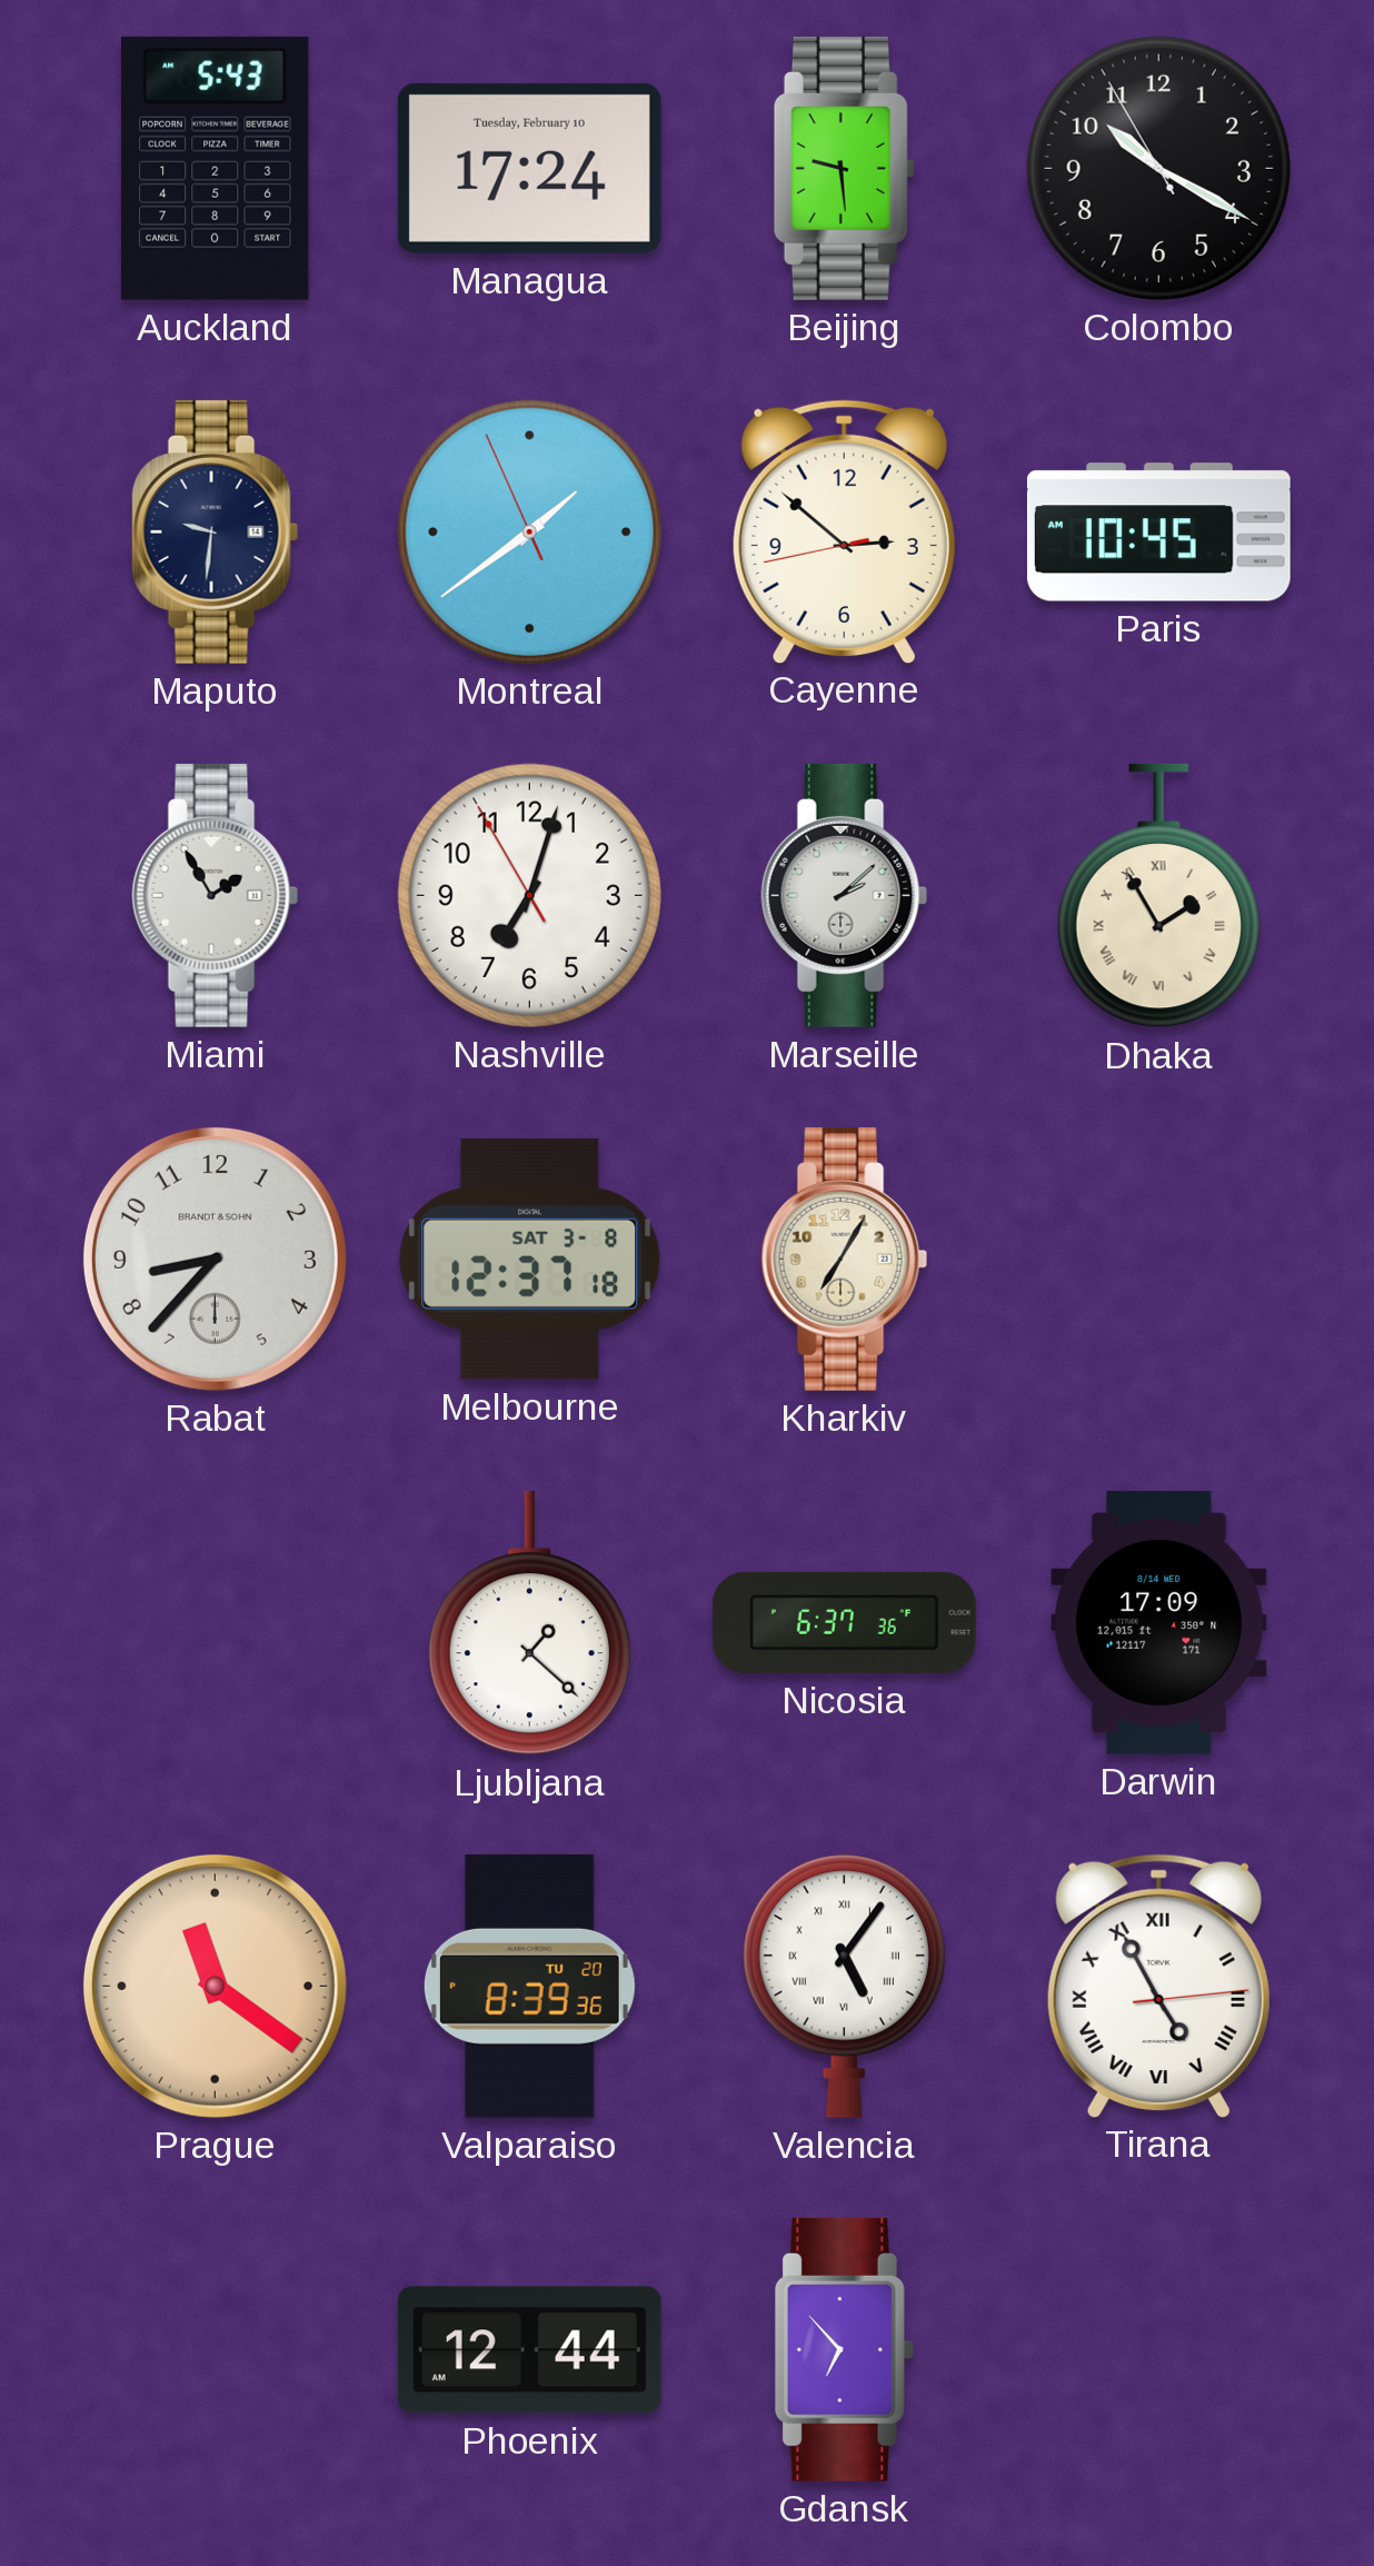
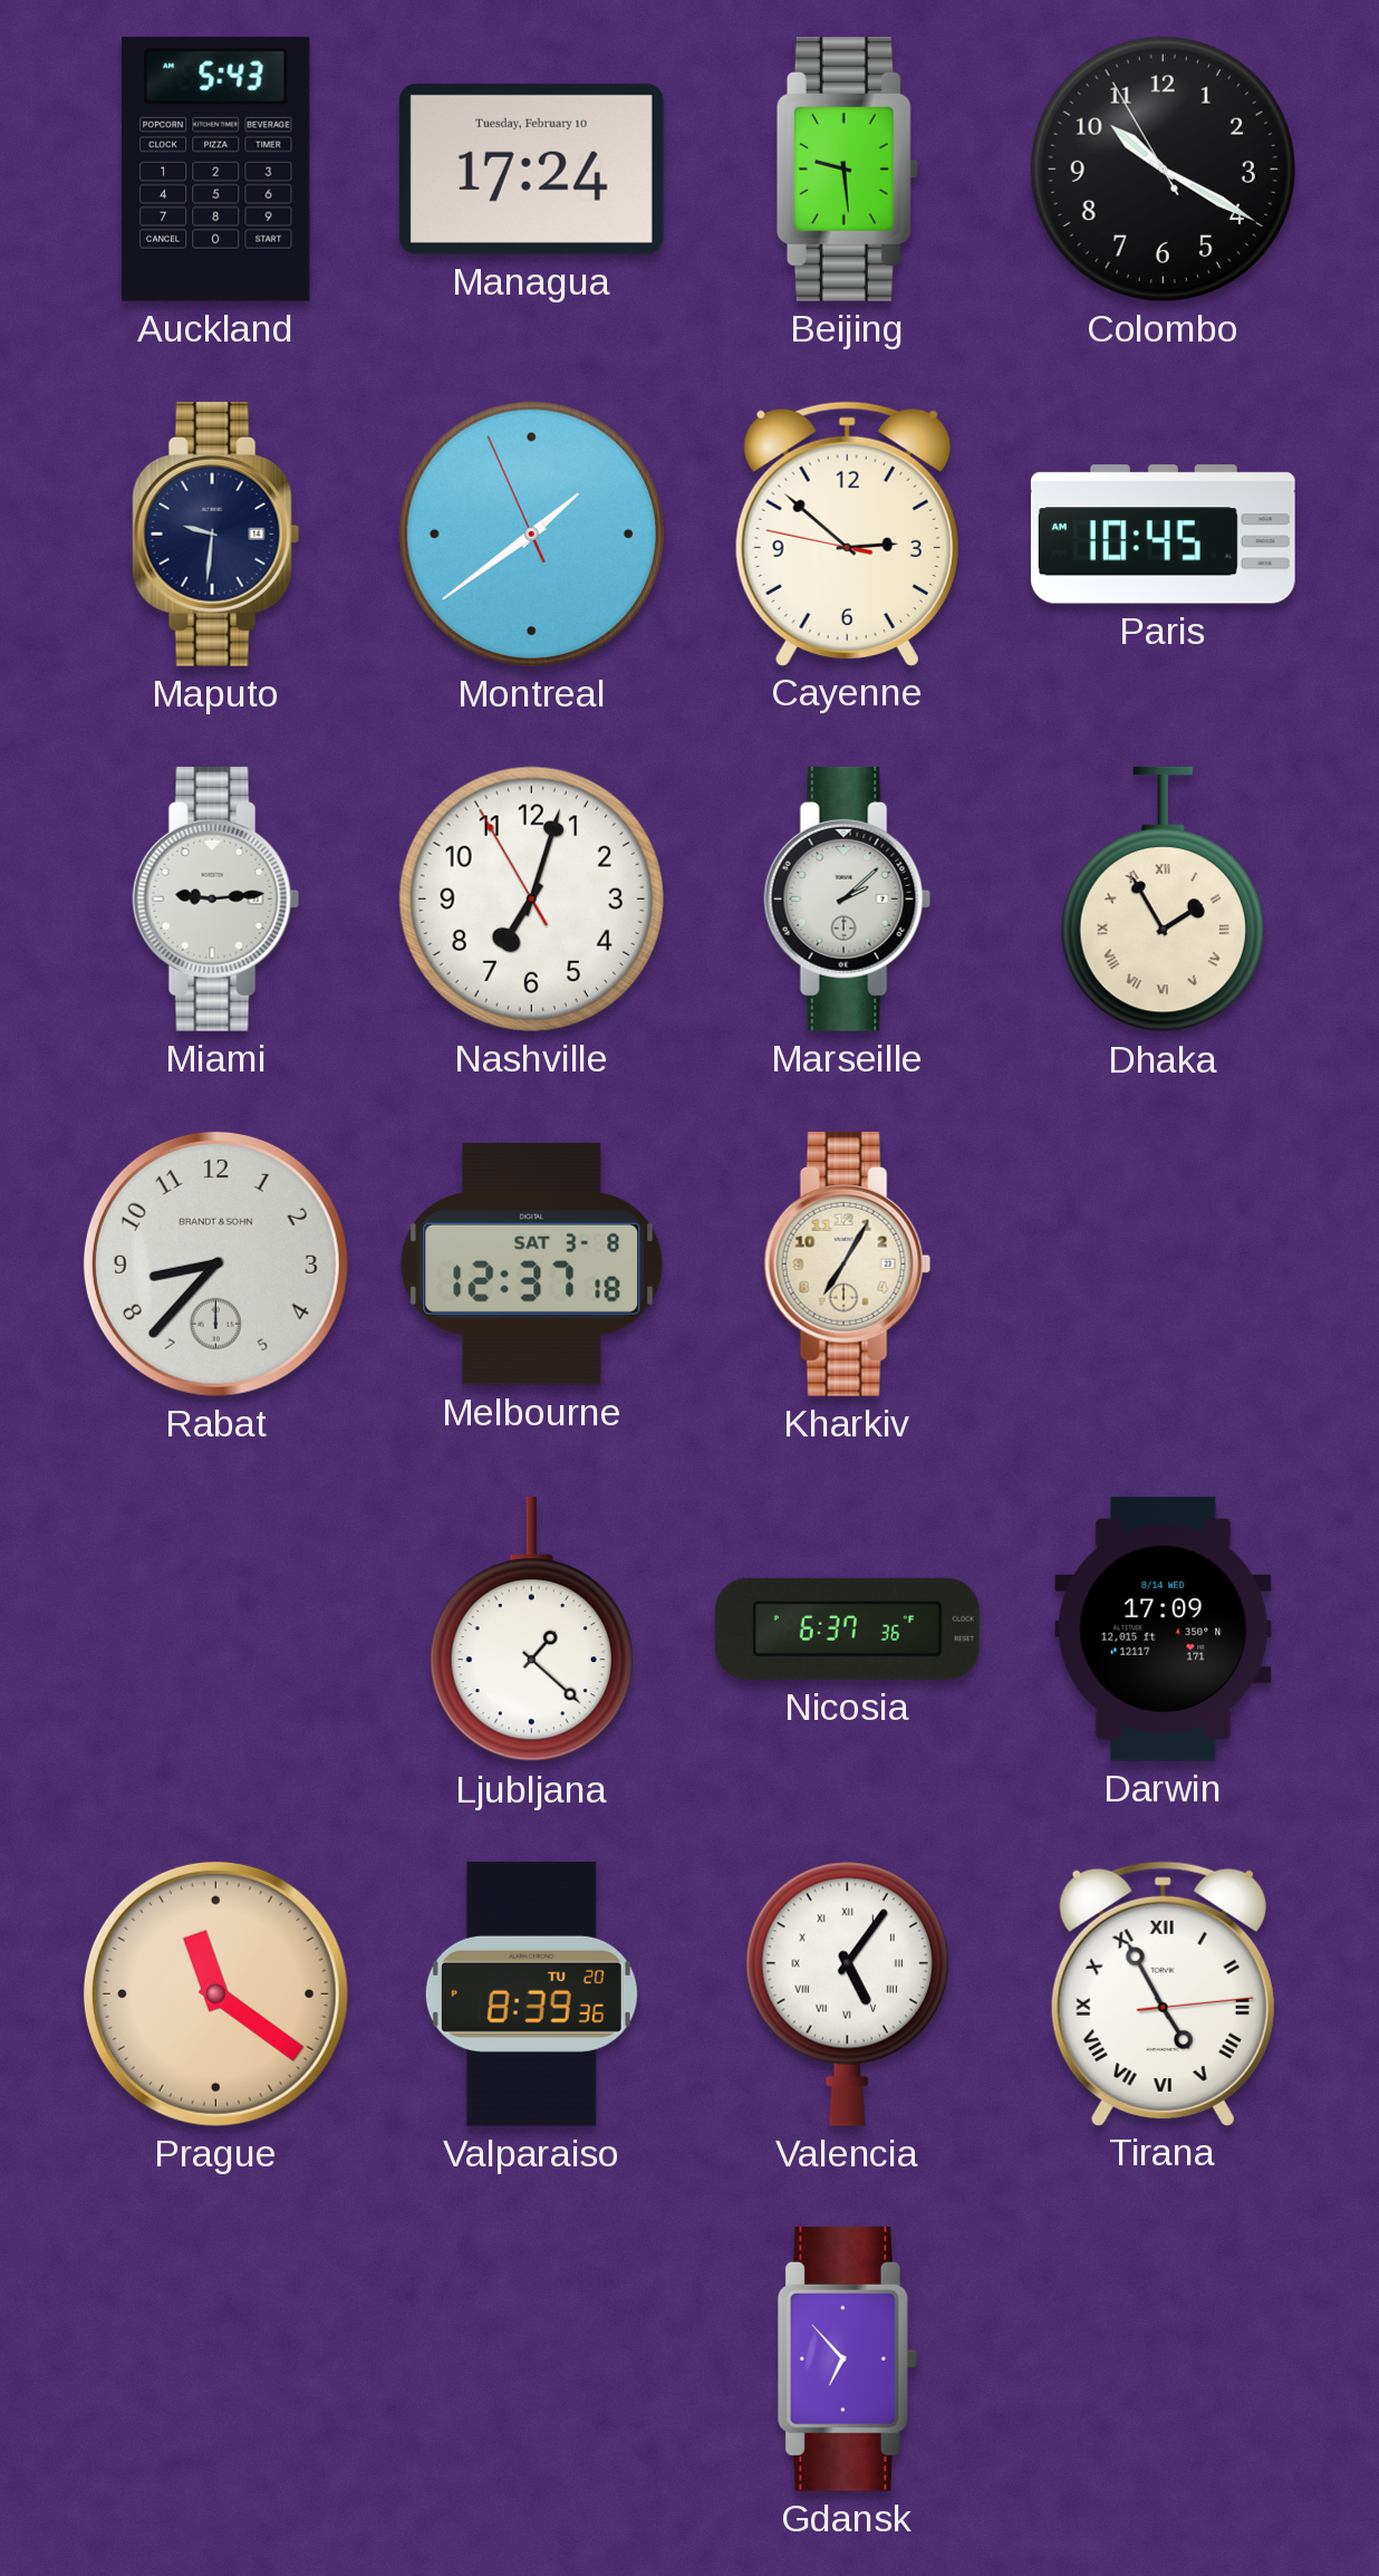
Cayenne: 2:51:43 -> 2:51:47 (847, 534)
Miami: 1:55 -> 9:14 (216, 898)
Phoenix: 12:44 -> none (529, 2350)
